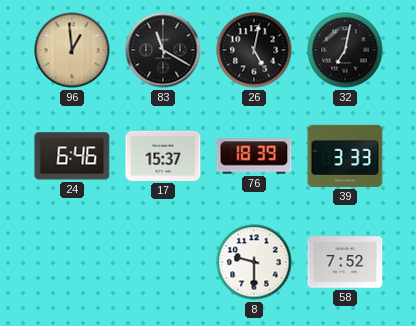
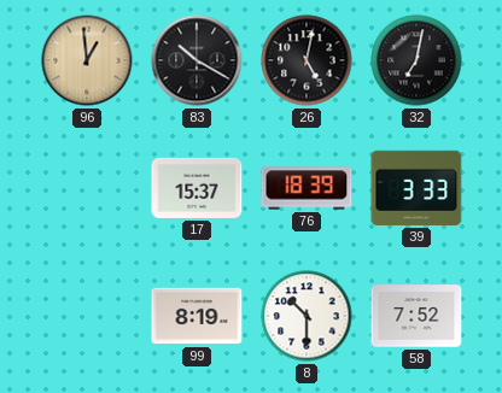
83: 11:20 -> 10:20 (197, 60)
24: 6:46 -> none (72, 156)
99: none -> 8:19 (197, 316)
8: 9:30 -> 10:30 (307, 316)
